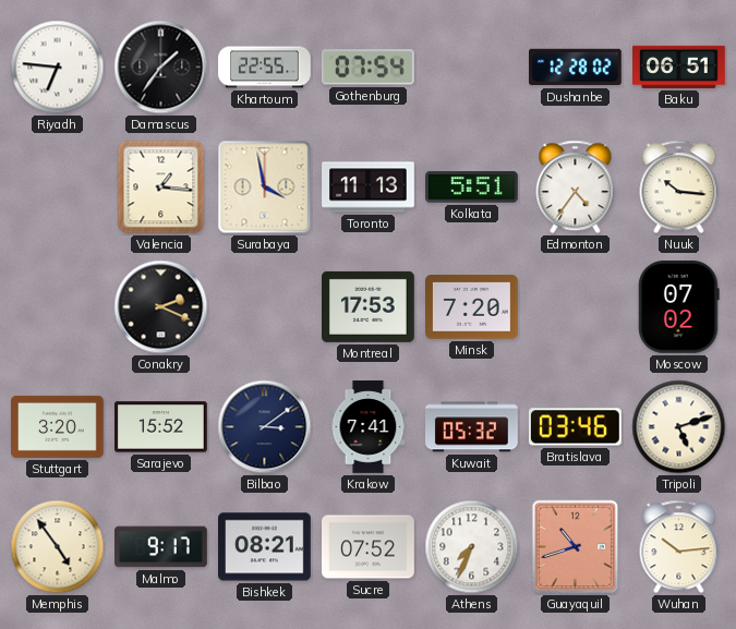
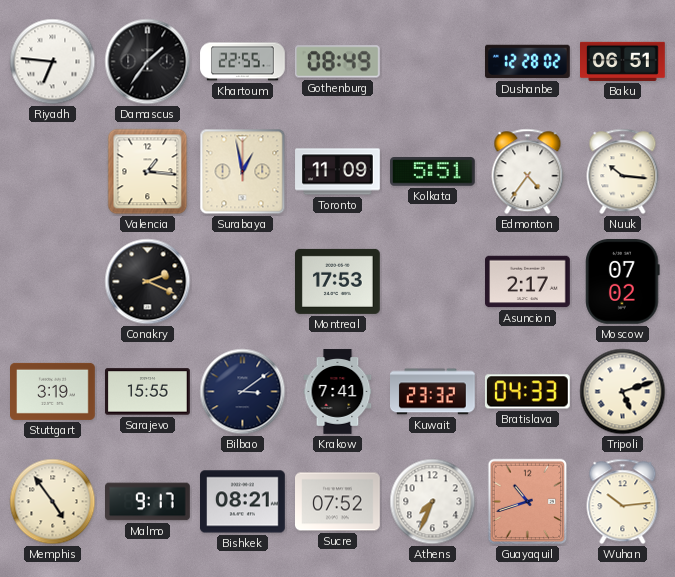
Gothenburg: 07:54 -> 08:49 (337, 62)
Surabaya: 3:58 -> 12:58 (243, 172)
Toronto: 11:13 -> 11:09 (338, 172)
Minsk: 7:20 -> none (472, 307)
Asuncion: none -> 2:17 (528, 282)
Stuttgart: 3:20 -> 3:19 (53, 391)
Sarajevo: 15:52 -> 15:55 (148, 392)
Kuwait: 05:32 -> 23:32 (433, 392)
Bratislava: 03:46 -> 04:33 (528, 392)
